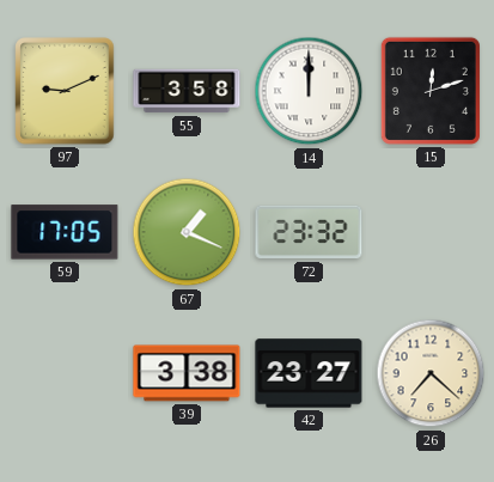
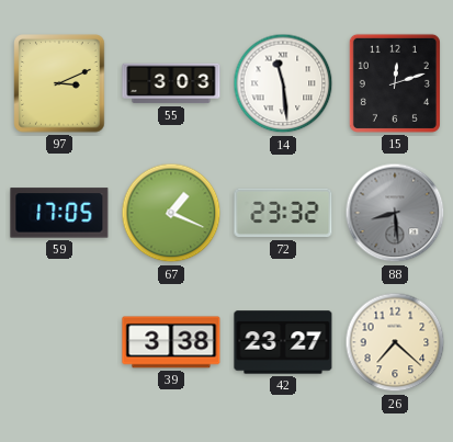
97: 9:11 -> 3:11 (59, 83)
55: 3:58 -> 3:03 (171, 83)
14: 12:00 -> 11:29 (283, 83)
88: none -> 8:29 (395, 213)
